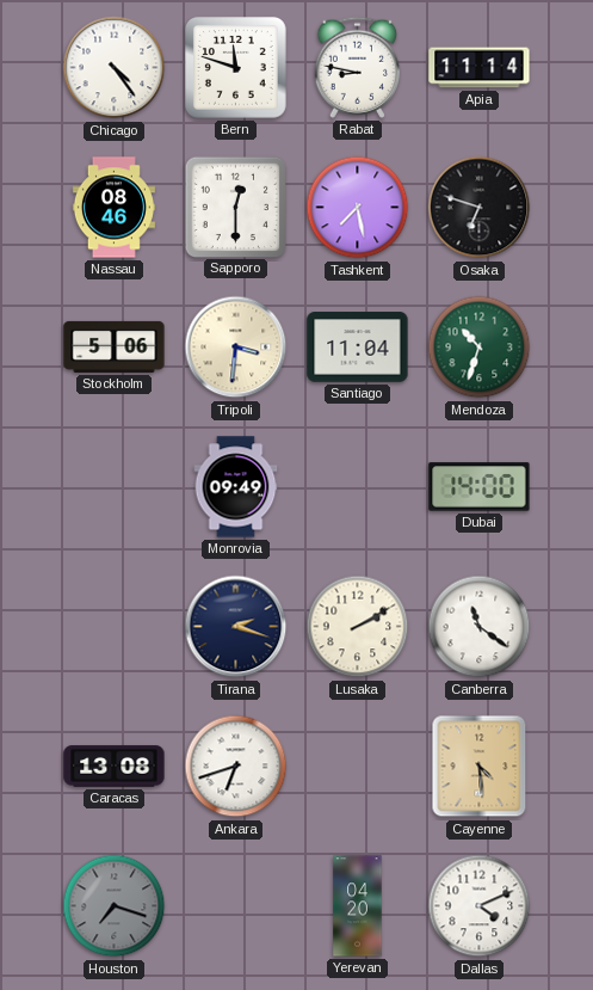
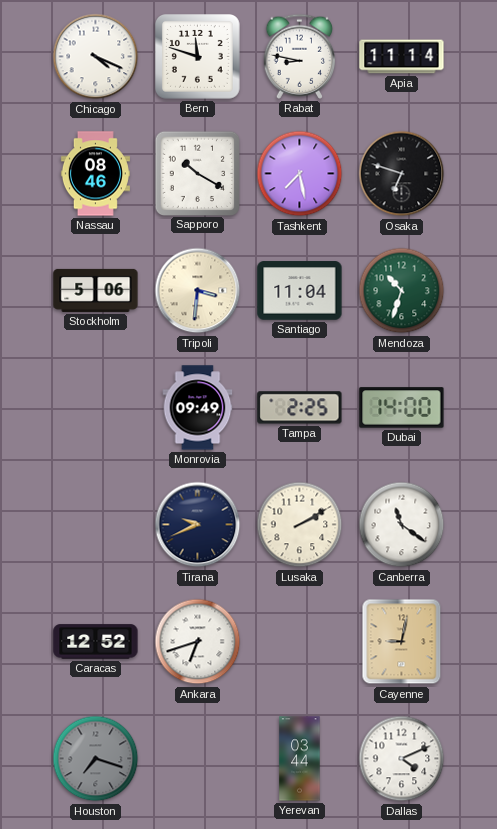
Chicago: 4:24 -> 4:19 (96, 57)
Sapporo: 12:30 -> 10:20 (197, 173)
Tampa: none -> 2:25 (300, 408)
Tirana: 2:18 -> 9:41 (198, 525)
Caracas: 13:08 -> 12:52 (96, 642)
Cayenne: 4:29 -> 9:02 (402, 642)
Yerevan: 04:20 -> 03:44 (300, 759)
